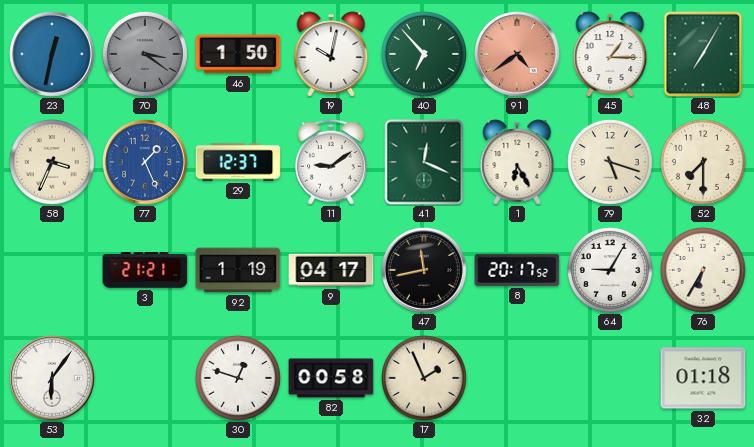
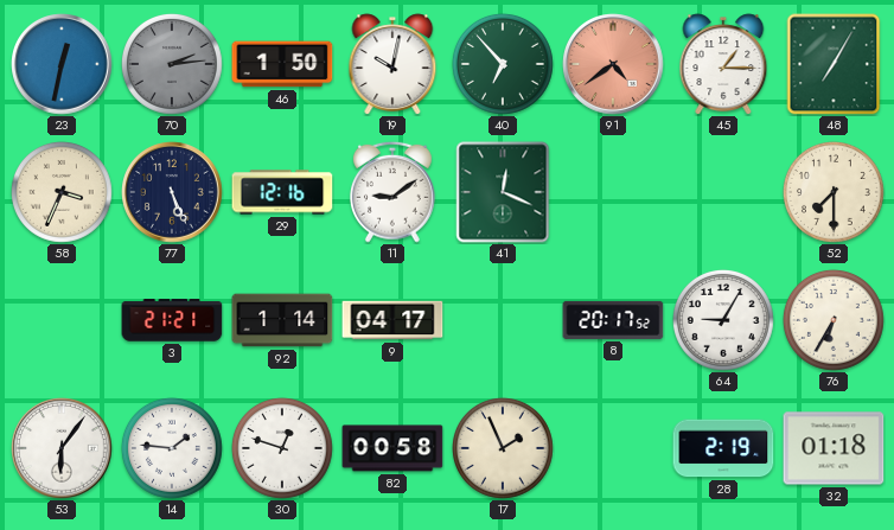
70: 3:21 -> 2:14 (172, 64)
77: 1:26 -> 5:26 (172, 192)
77 dial: blue -> navy (172, 192)
29: 12:37 -> 12:16 (282, 192)
1: 6:25 -> none (517, 162)
79: 5:18 -> none (610, 162)
92: 1:19 -> 1:14 (282, 320)
47: 11:43 -> none (424, 270)
14: none -> 1:46 (172, 448)
28: none -> 2:19 (723, 448)
